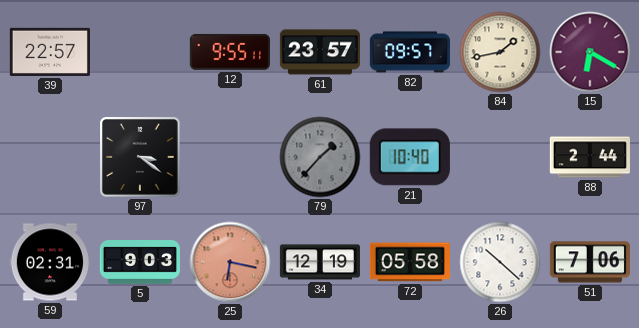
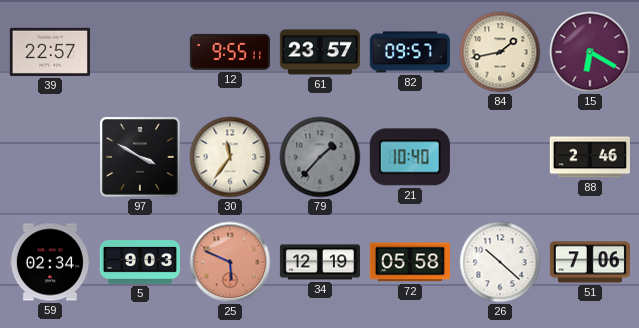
97: 3:21 -> 3:50 (141, 158)
30: none -> 11:36 (230, 157)
88: 2:44 -> 2:46 (590, 157)
59: 02:31 -> 02:34 (50, 262)
25: 6:17 -> 5:49 (230, 262)
